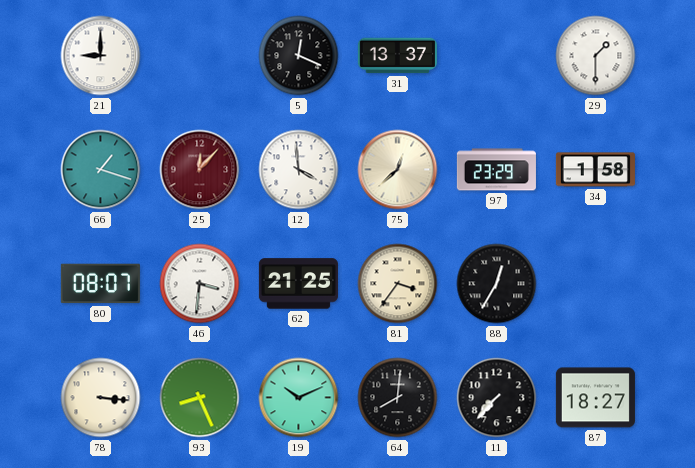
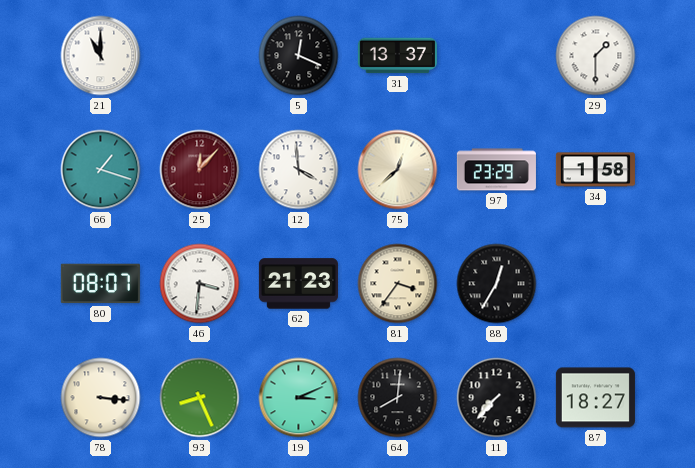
21: 9:00 -> 11:00 (101, 56)
62: 21:25 -> 21:23 (298, 284)
19: 10:11 -> 3:11 (299, 398)
